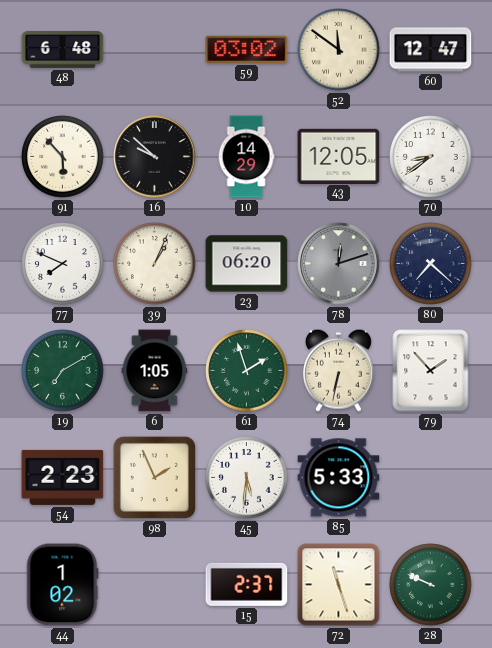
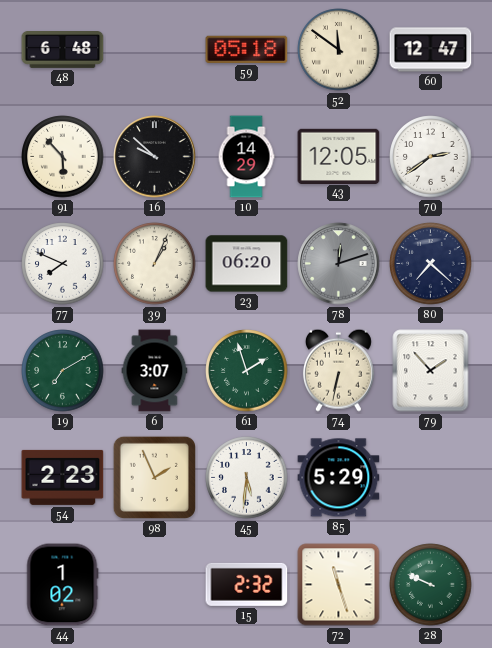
59: 03:02 -> 05:18 (247, 49)
70: 8:39 -> 2:39 (431, 157)
6: 1:05 -> 3:07 (155, 371)
85: 5:33 -> 5:29 (339, 478)
15: 2:37 -> 2:32 (247, 584)
